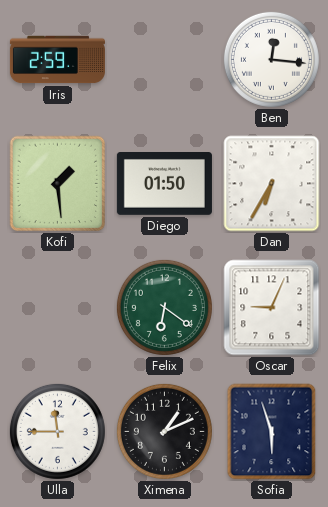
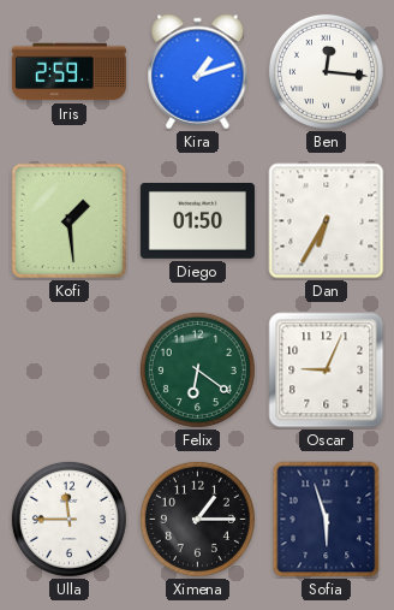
Kira: none -> 1:12 (198, 72)
Ximena: 1:11 -> 1:15 (197, 519)
